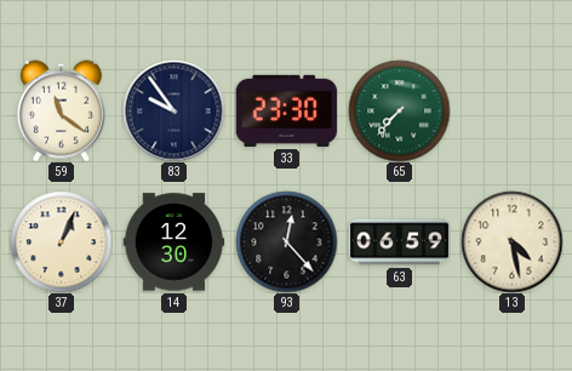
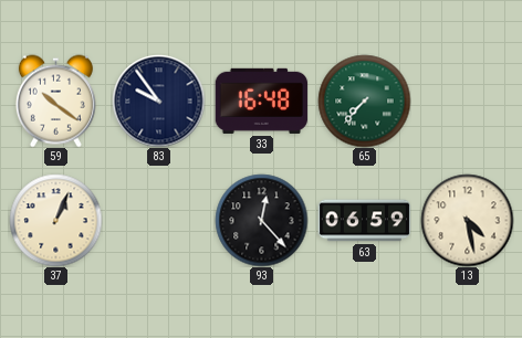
59: 11:21 -> 10:21 (55, 101)
33: 23:30 -> 16:48 (261, 101)
14: 12:30 -> none (173, 242)
